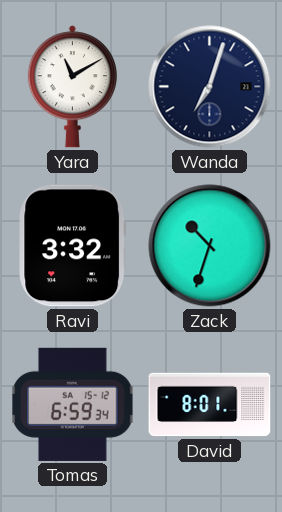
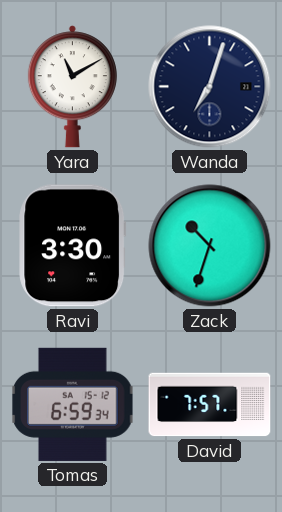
Ravi: 3:32 -> 3:30 (73, 246)
David: 8:01 -> 7:57 (210, 405)
